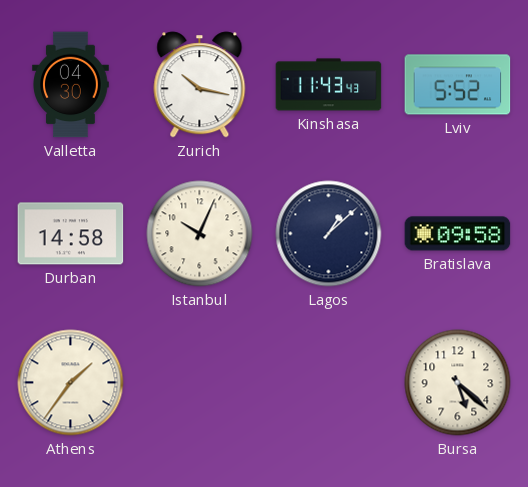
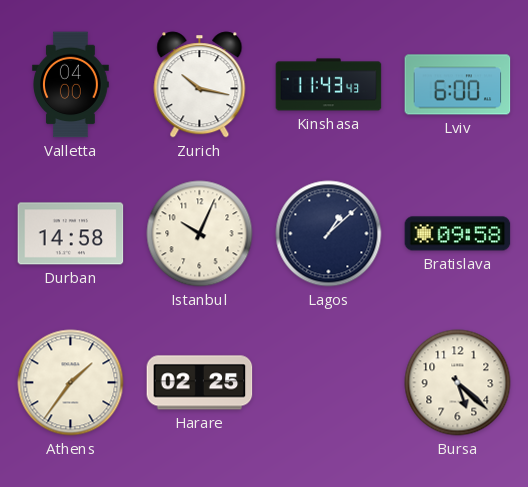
Valletta: 04:30 -> 04:00 (71, 85)
Lviv: 5:52 -> 6:00 (458, 85)
Harare: none -> 02:25 (200, 383)
